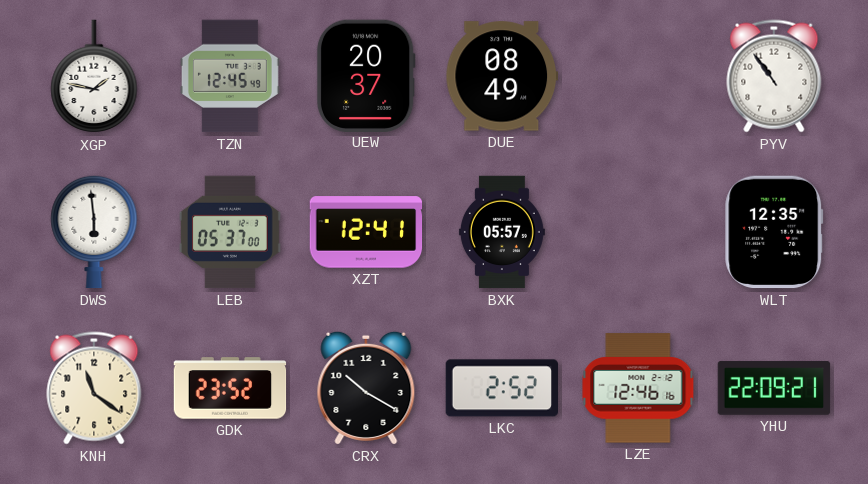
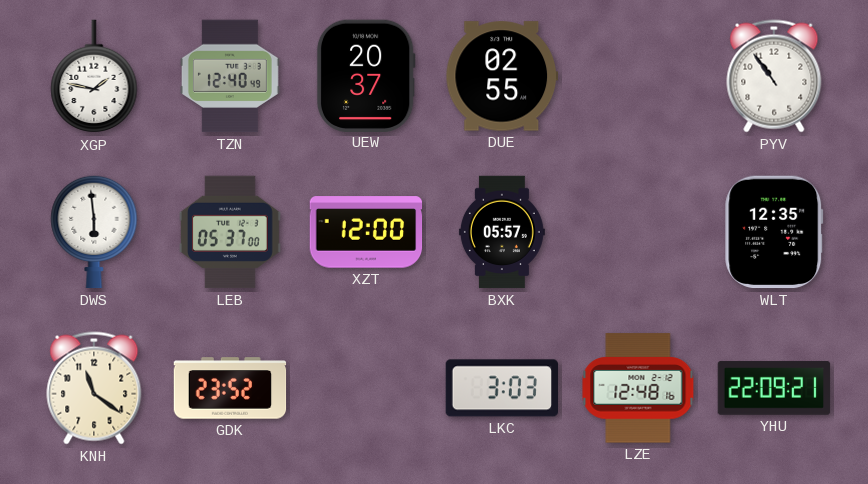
TZN: 12:45 -> 12:40 (230, 76)
DUE: 08:49 -> 02:55 (502, 76)
XZT: 12:41 -> 12:00 (366, 232)
CRX: 10:20 -> none (366, 388)
LKC: 2:52 -> 3:03 (502, 388)
LZE: 12:46 -> 12:48 (638, 388)
